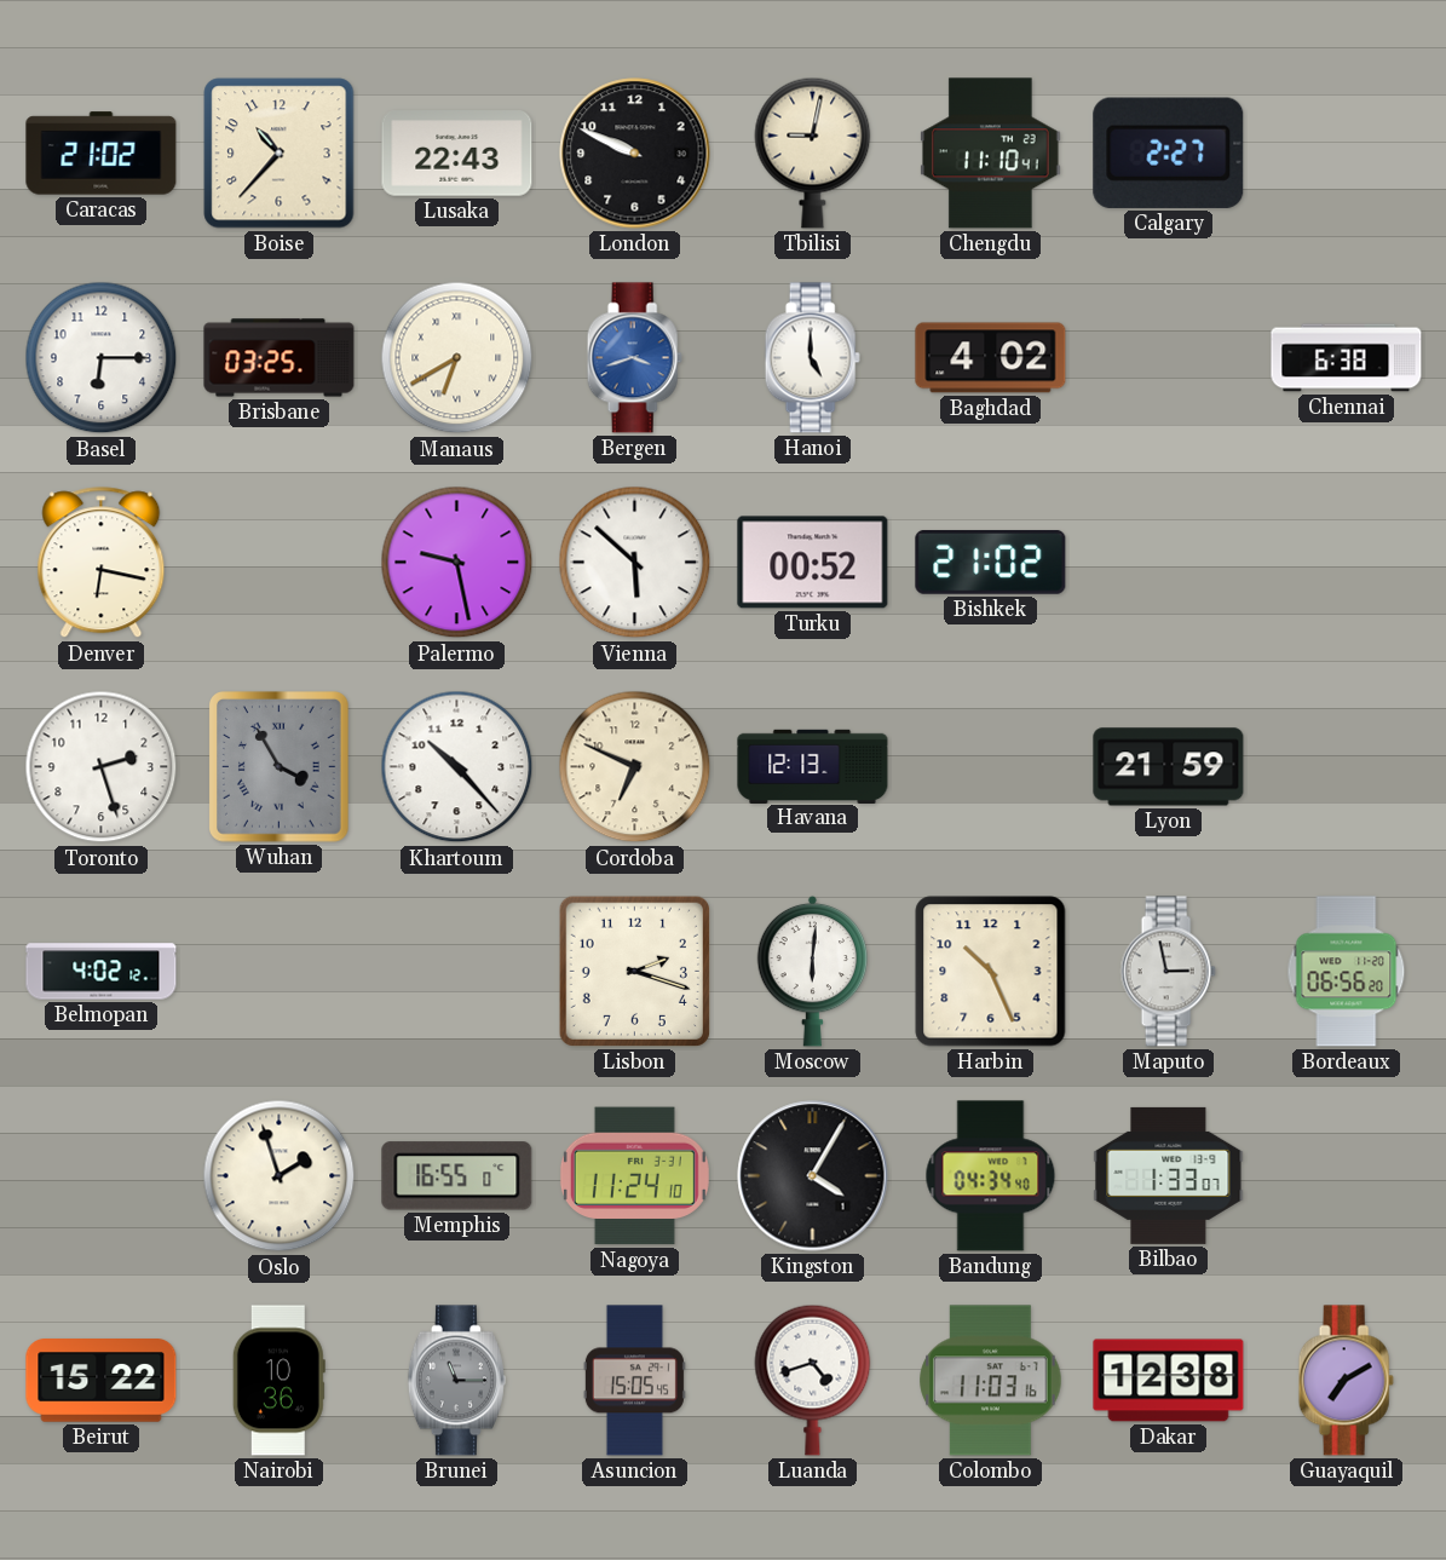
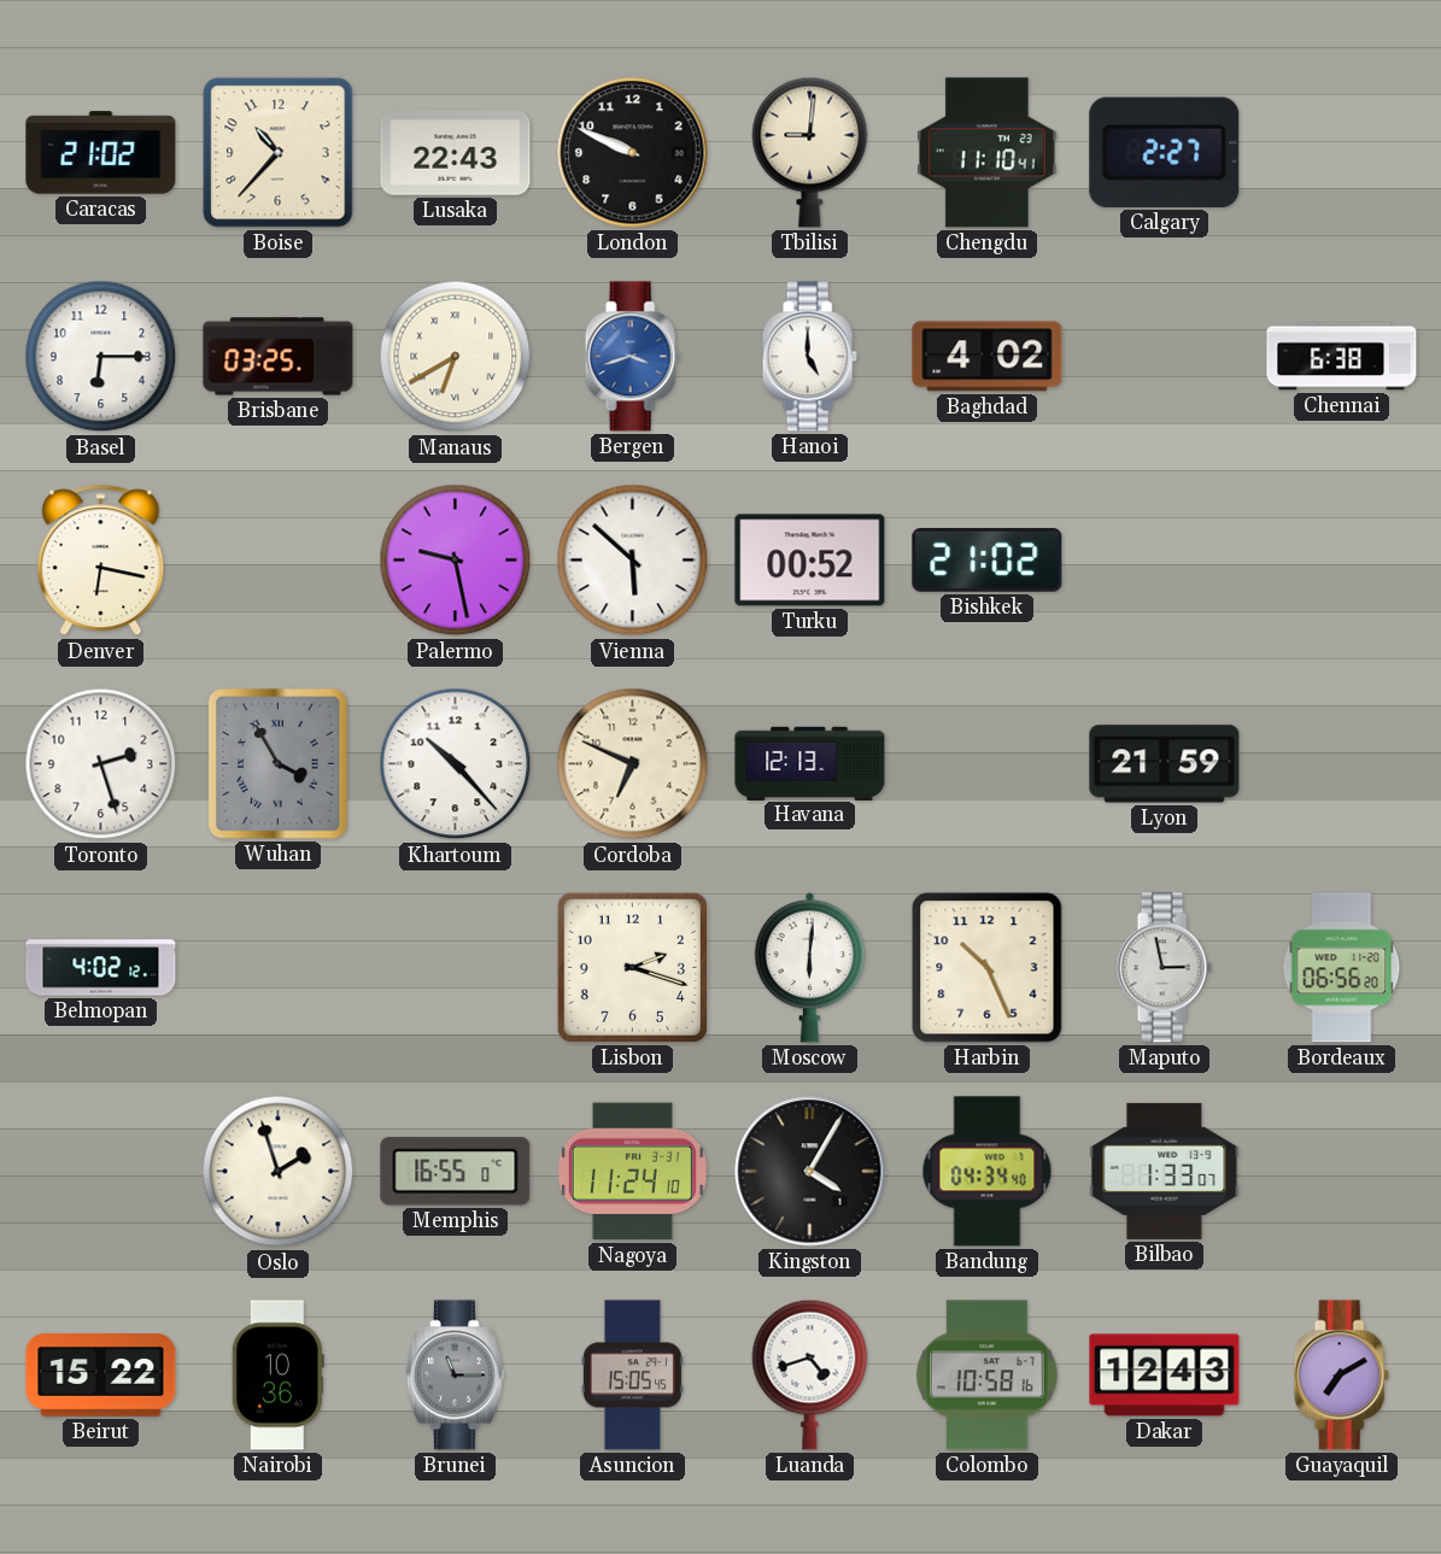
Tbilisi: 9:02 -> 9:01 (810, 152)
Colombo: 11:03 -> 10:58 (988, 1376)
Dakar: 12:38 -> 12:43 (1165, 1376)
